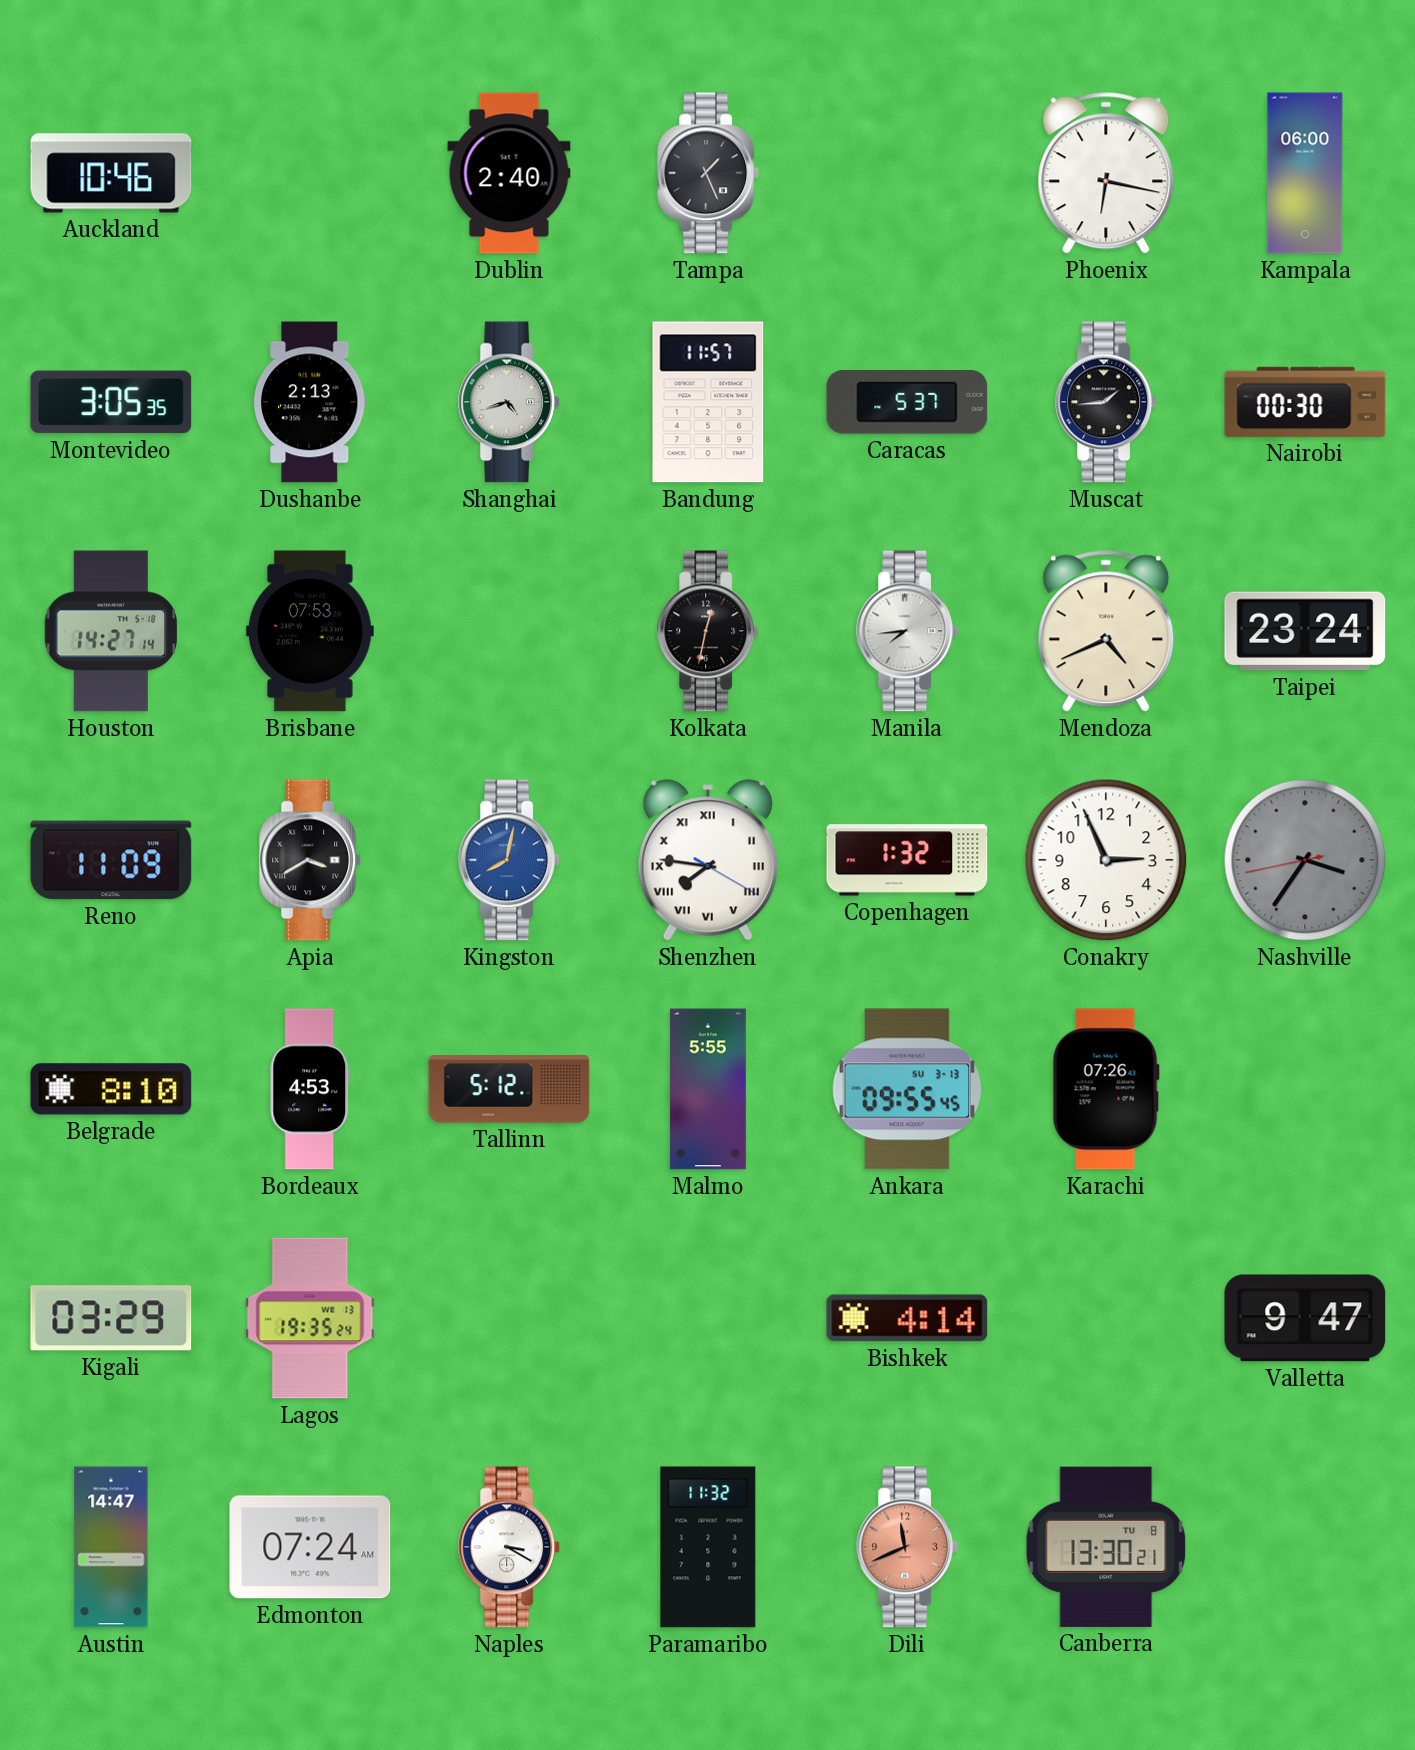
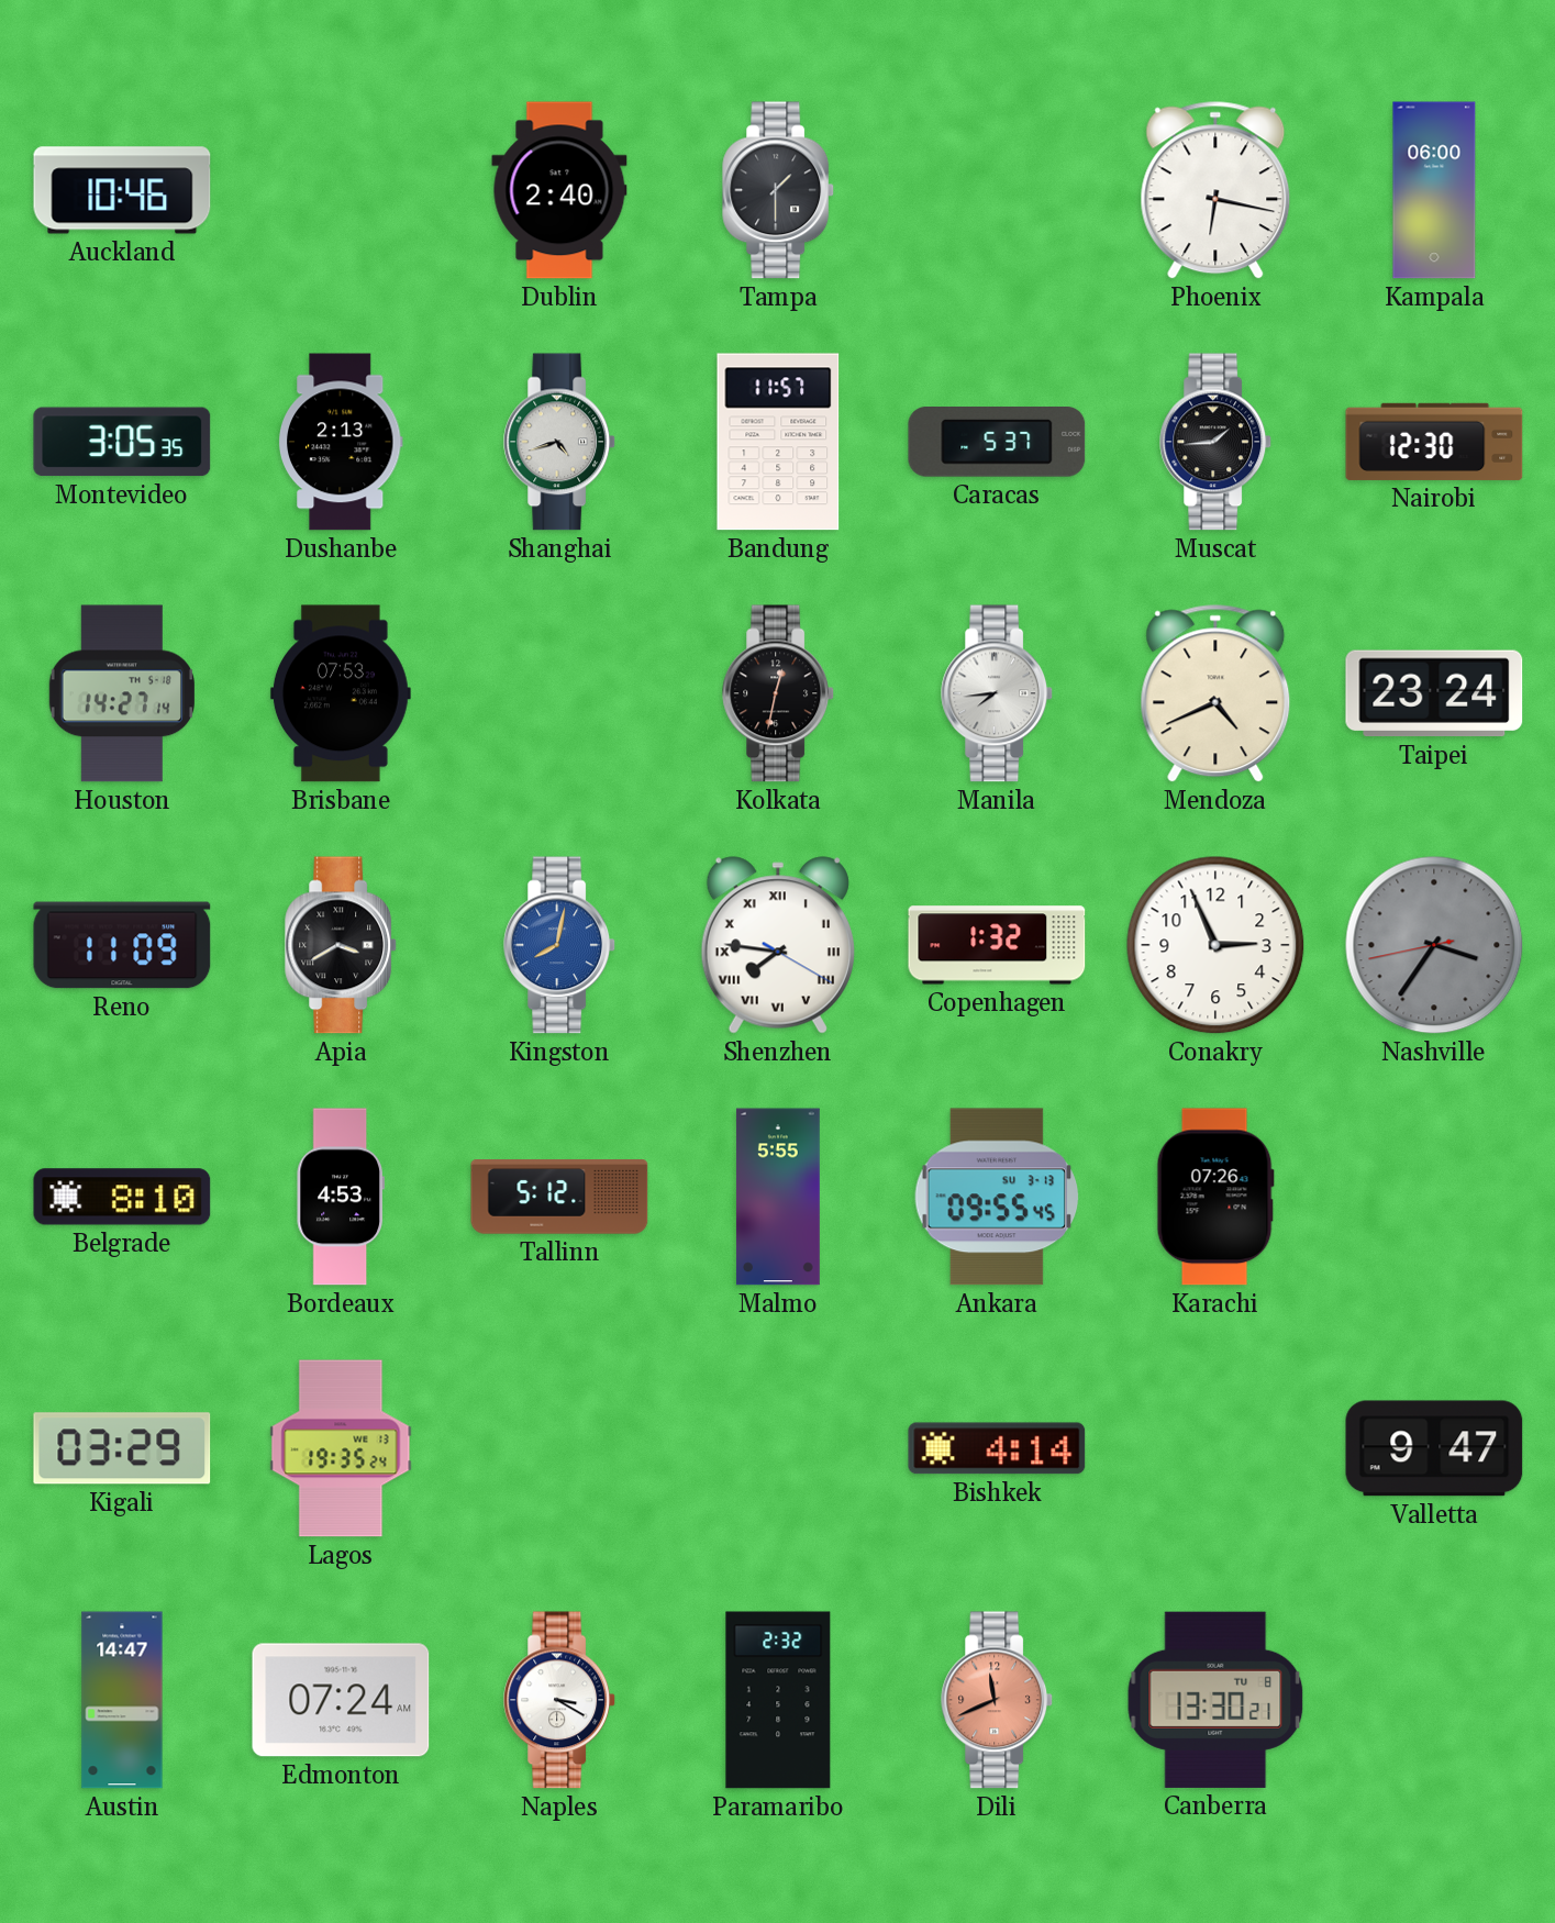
Tampa: 1:26 -> 1:30 (779, 190)
Nairobi: 00:30 -> 12:30 (1434, 442)
Paramaribo: 11:32 -> 2:32 (778, 1700)
